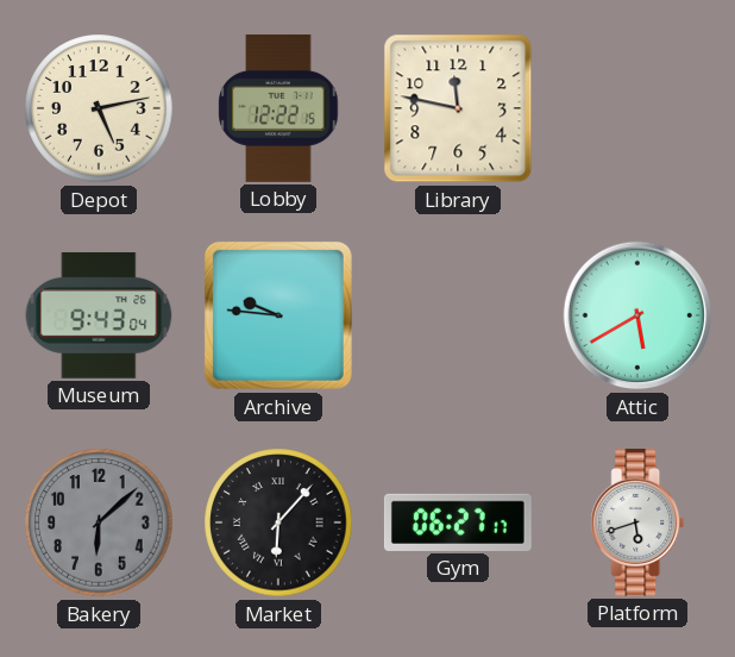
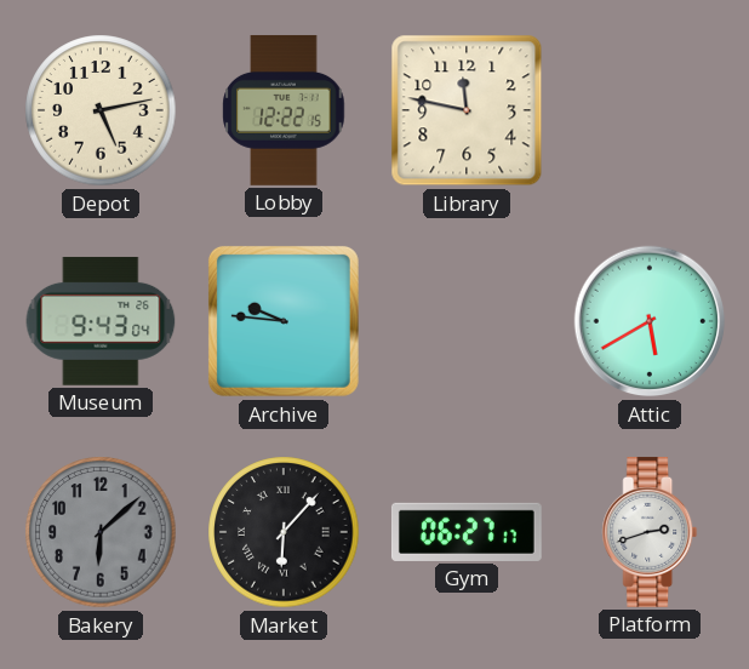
Platform: 5:42 -> 2:42 (650, 532)
